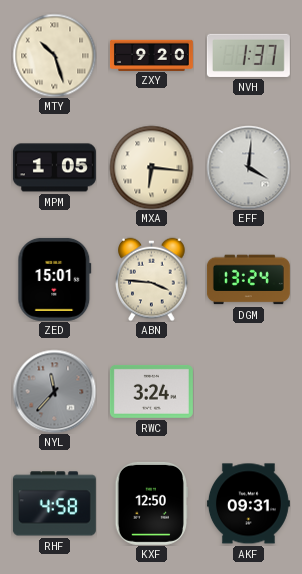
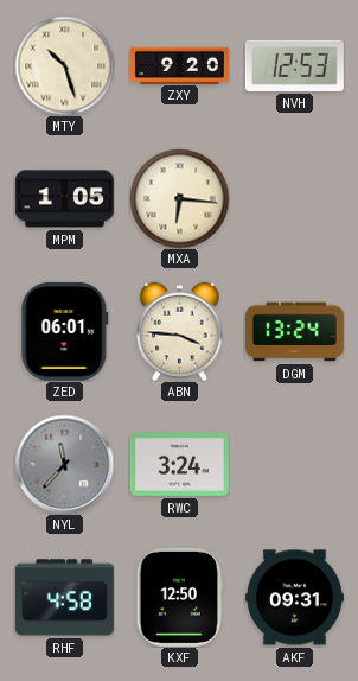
NVH: 1:37 -> 12:53 (294, 65)
EFF: 4:01 -> none (248, 167)
ZED: 15:01 -> 06:01 (65, 331)
